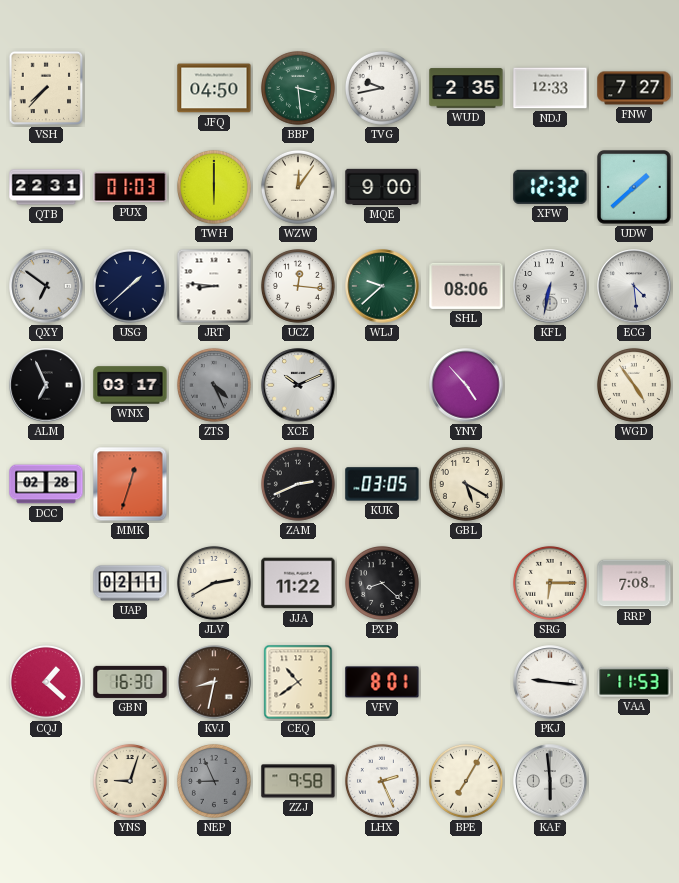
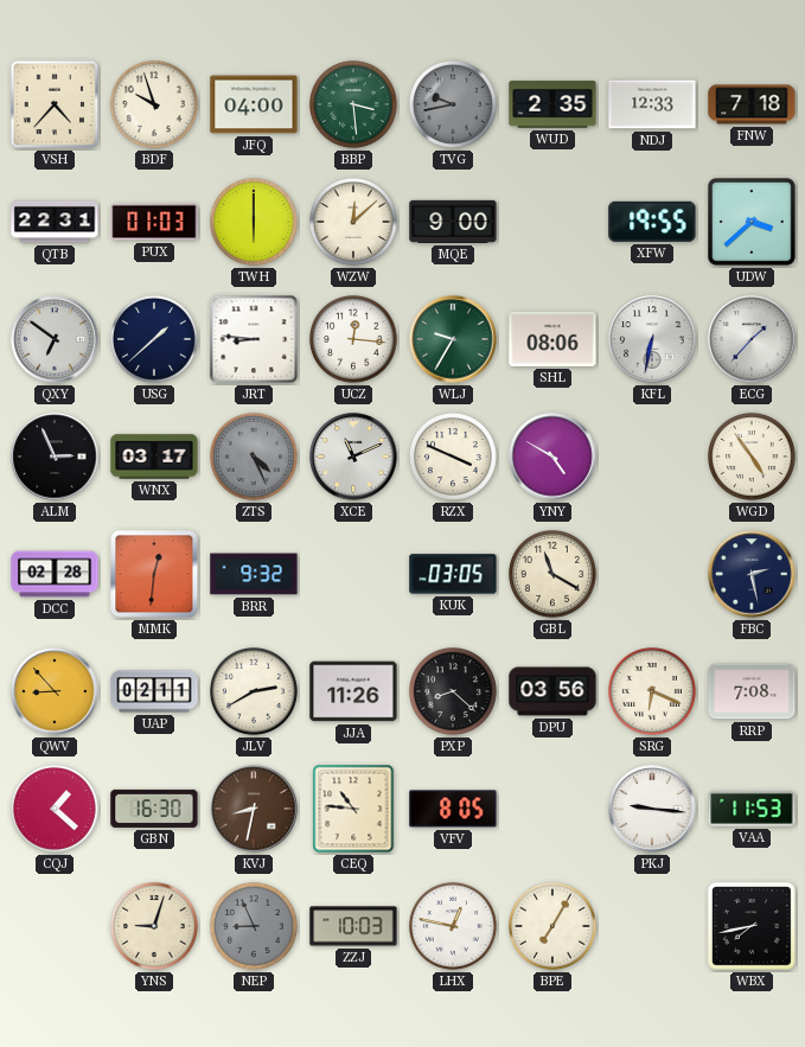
VSH: 7:37 -> 4:37 (55, 104)
BDF: none -> 9:57 (154, 104)
JFQ: 04:50 -> 04:00 (254, 104)
TVG dial: white -> grey (453, 104)
FNW: 7:27 -> 7:18 (752, 104)
WZW: 12:06 -> 12:08 (353, 222)
XFW: 12:32 -> 19:55 (652, 222)
UDW: 1:38 -> 3:38 (753, 223)
WLJ: 9:38 -> 9:35 (453, 339)
ECG: 4:29 -> 1:37 (752, 339)
ALM: 6:56 -> 2:56 (55, 457)
XCE: 10:11 -> 11:11 (353, 457)
RZX: none -> 3:49 (453, 457)
YNY: 4:53 -> 4:50 (552, 457)
MMK: 12:33 -> 12:31 (154, 574)
BRR: none -> 9:32 (254, 574)
ZAM: 2:41 -> none (298, 484)
GBL: 5:20 -> 11:20 (552, 574)
FBC: none -> 2:28 (752, 574)
QWV: none -> 8:53 (55, 691)
JJA: 11:22 -> 11:26 (353, 691)
DPU: none -> 03:56 (552, 691)
SRG: 6:15 -> 6:19 (652, 691)
CEQ: 10:39 -> 10:46 (353, 809)
VFV: 8:01 -> 8:05 (453, 809)
ZZJ: 9:58 -> 10:03 (353, 926)
LHX: 2:26 -> 12:47 (453, 926)
KAF: 5:59 -> none (550, 781)
WBX: none -> 7:43 (753, 927)
